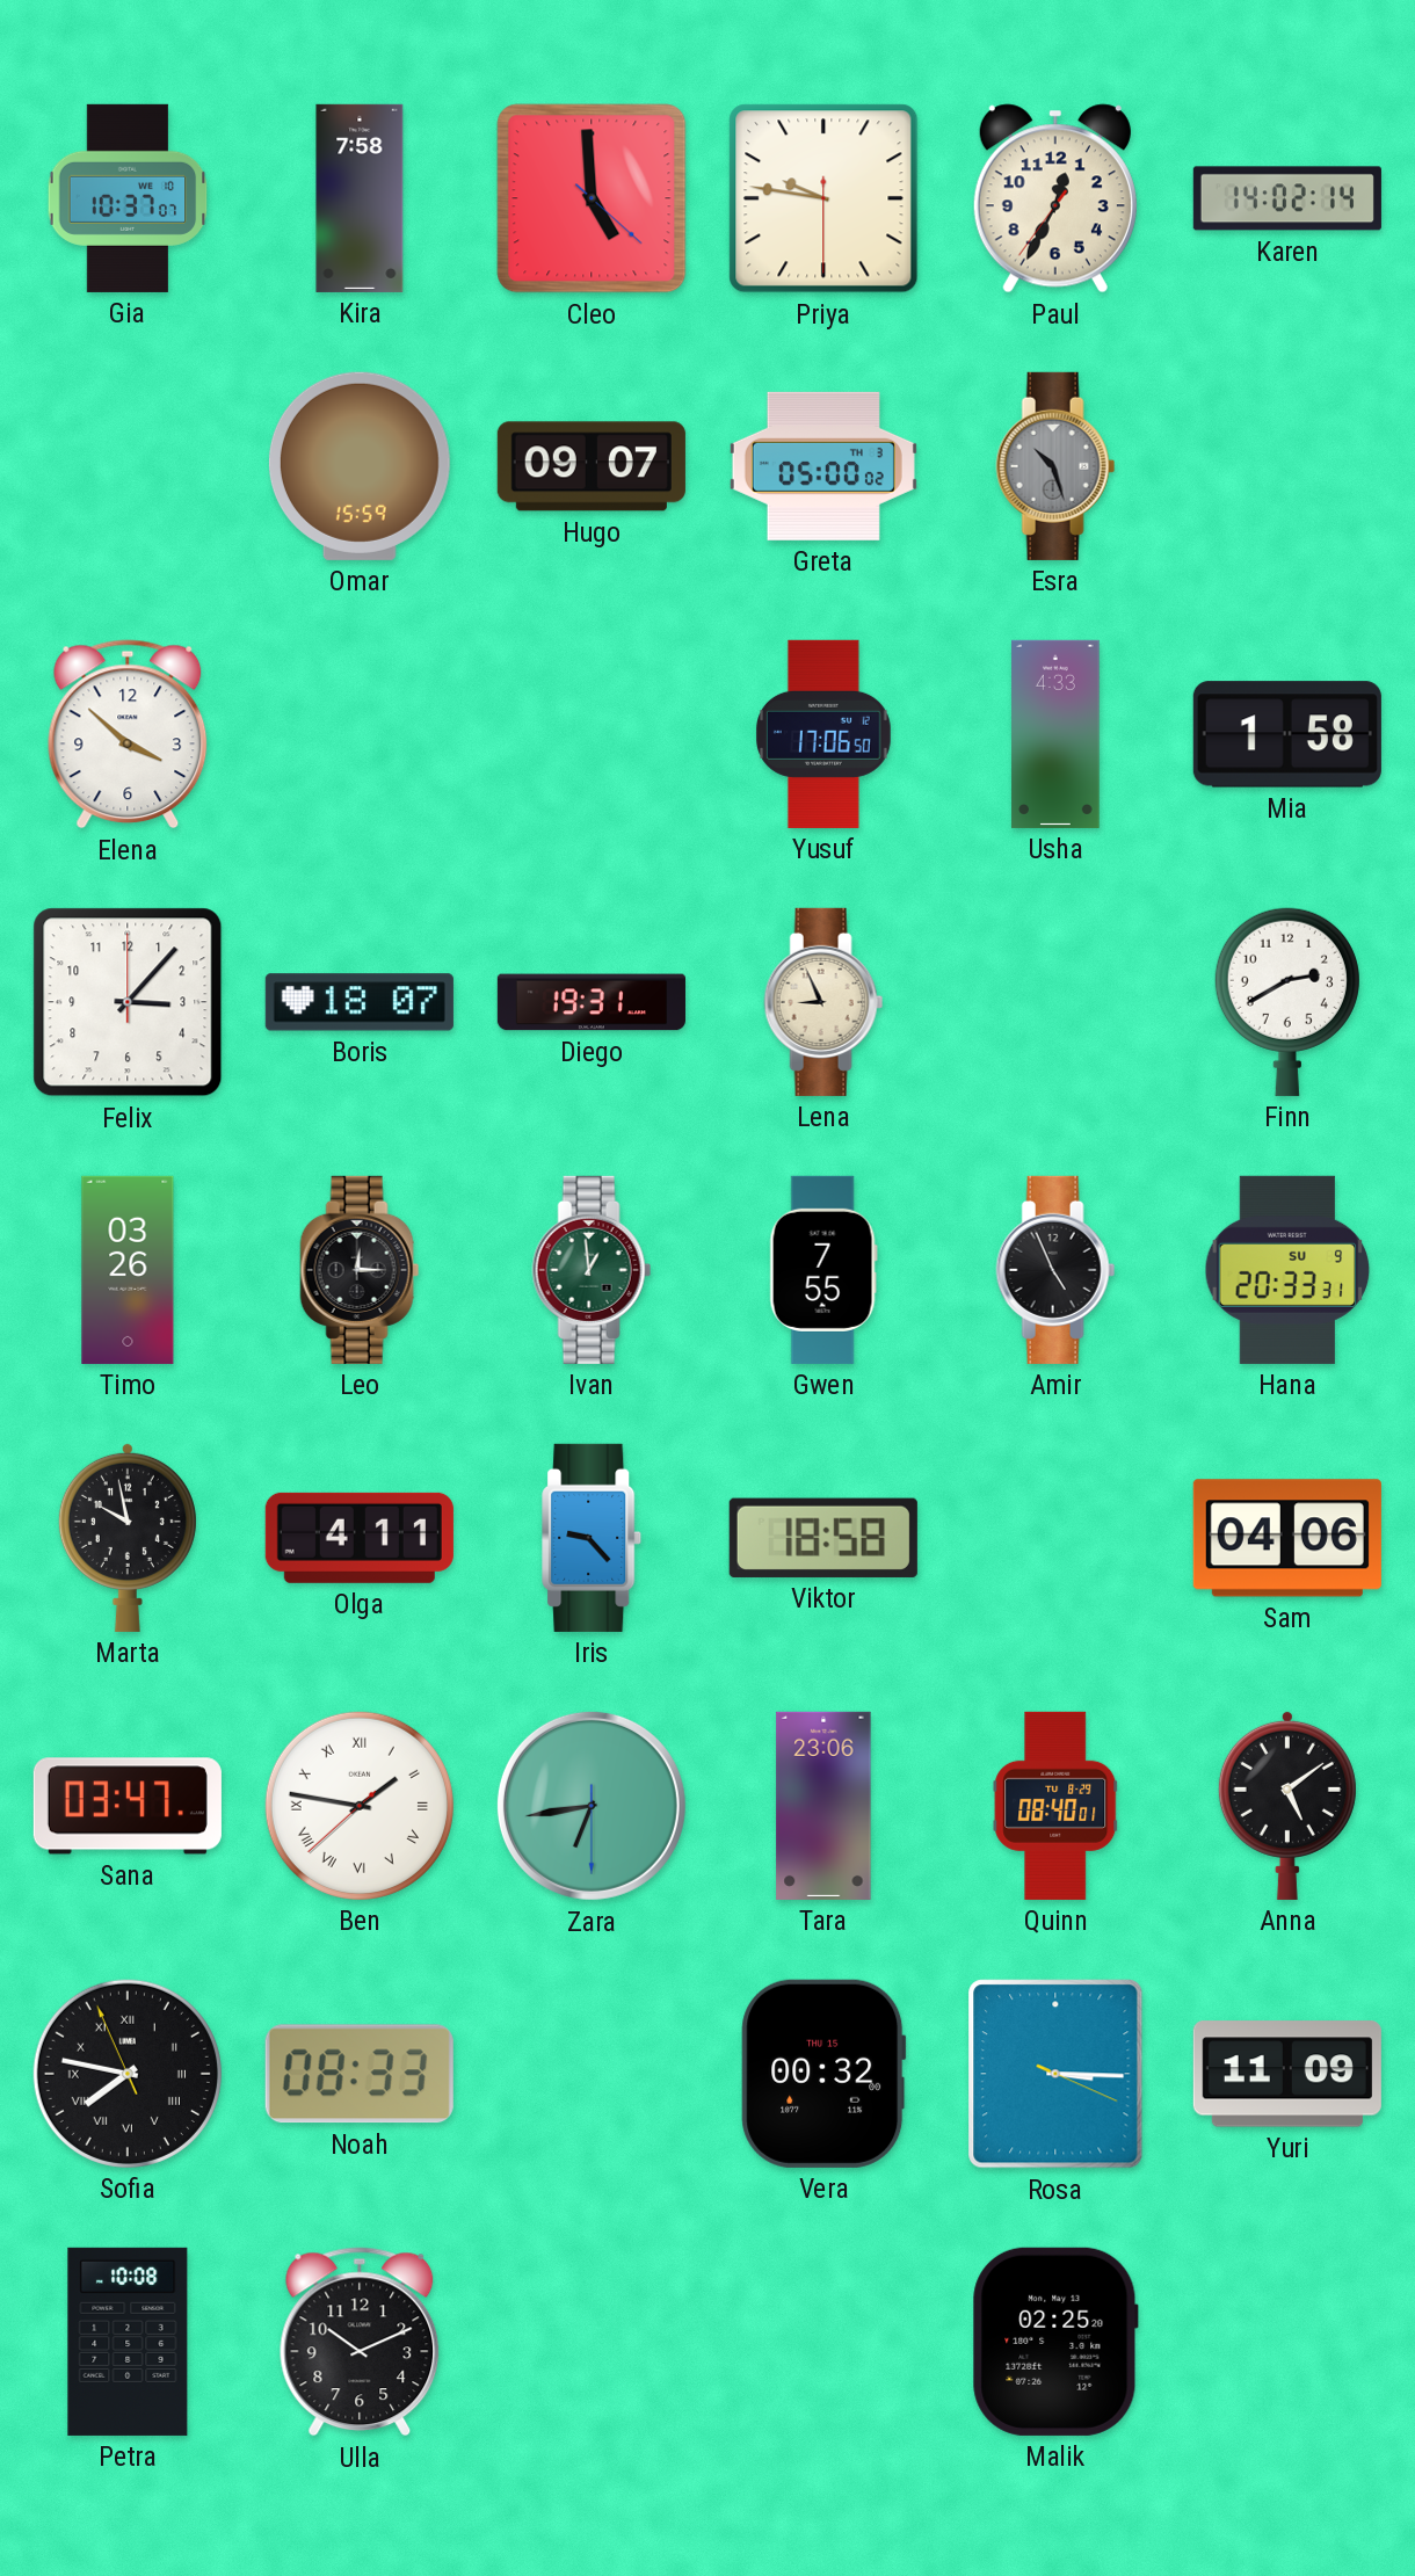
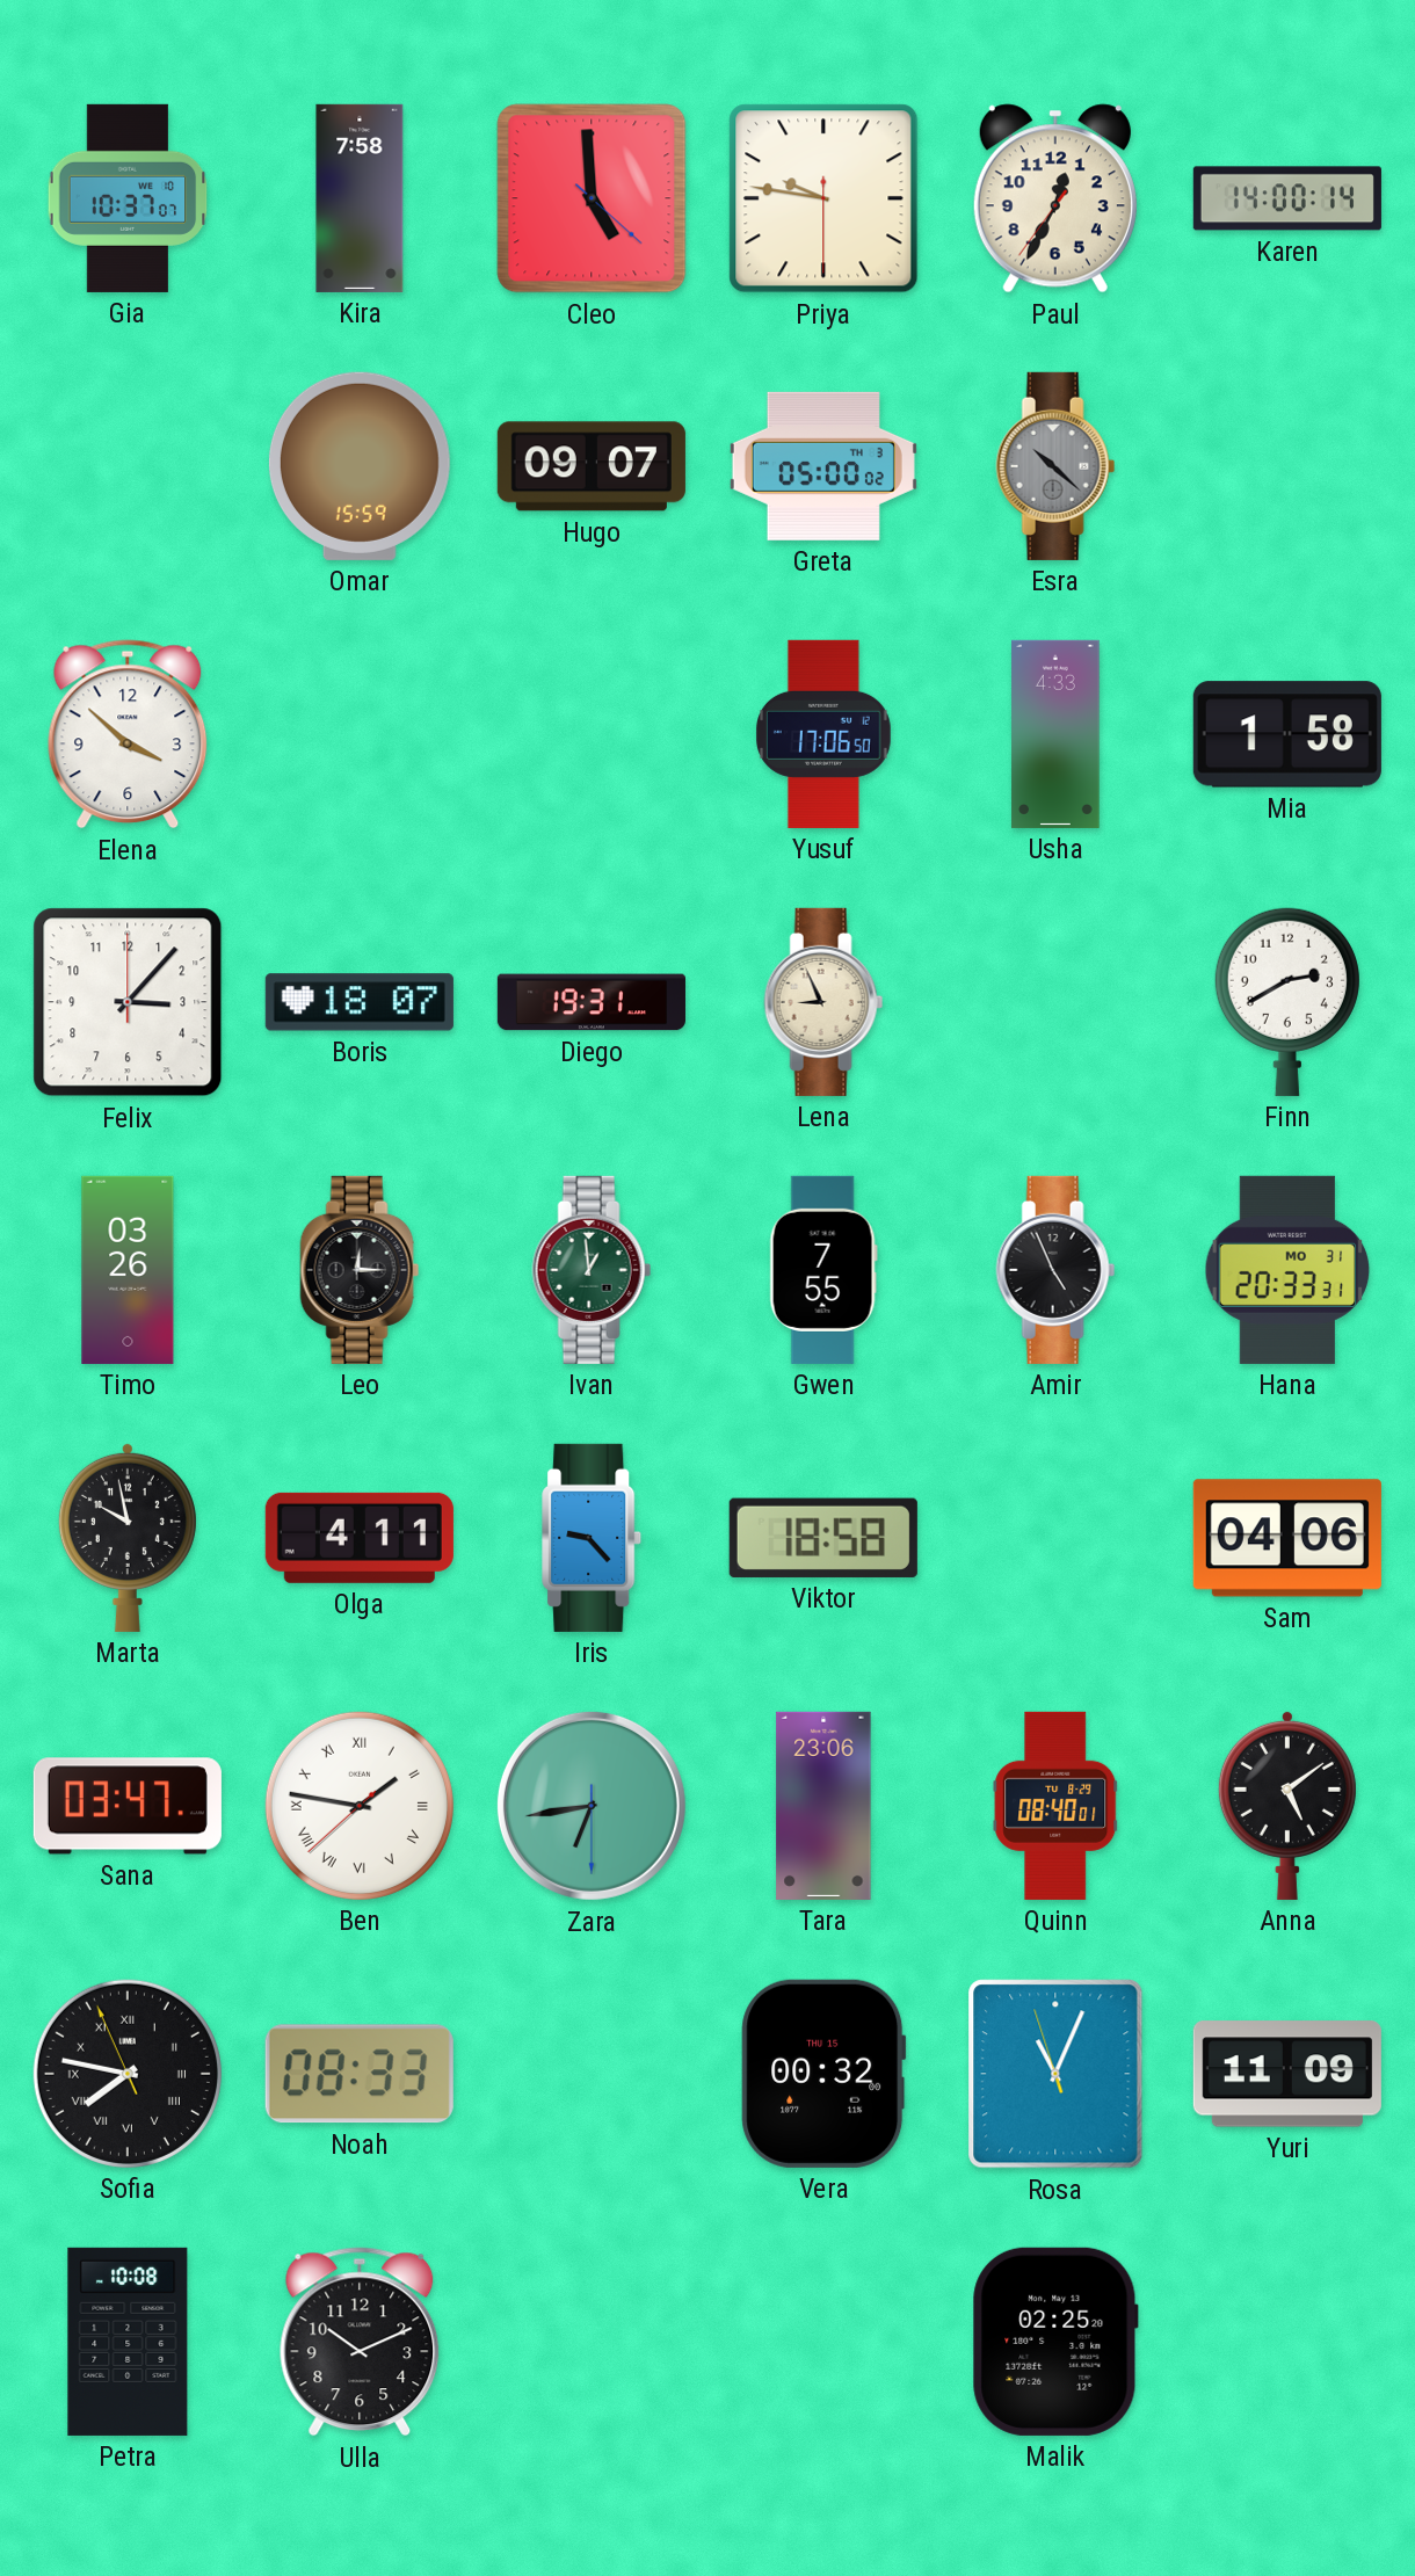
Karen: 14:02 -> 14:00 (1287, 198)
Esra: 10:27 -> 10:22 (1055, 466)
Hana date: SU 9 -> MO 31 (1287, 1270)
Rosa: 3:15 -> 11:03 (1055, 2074)
